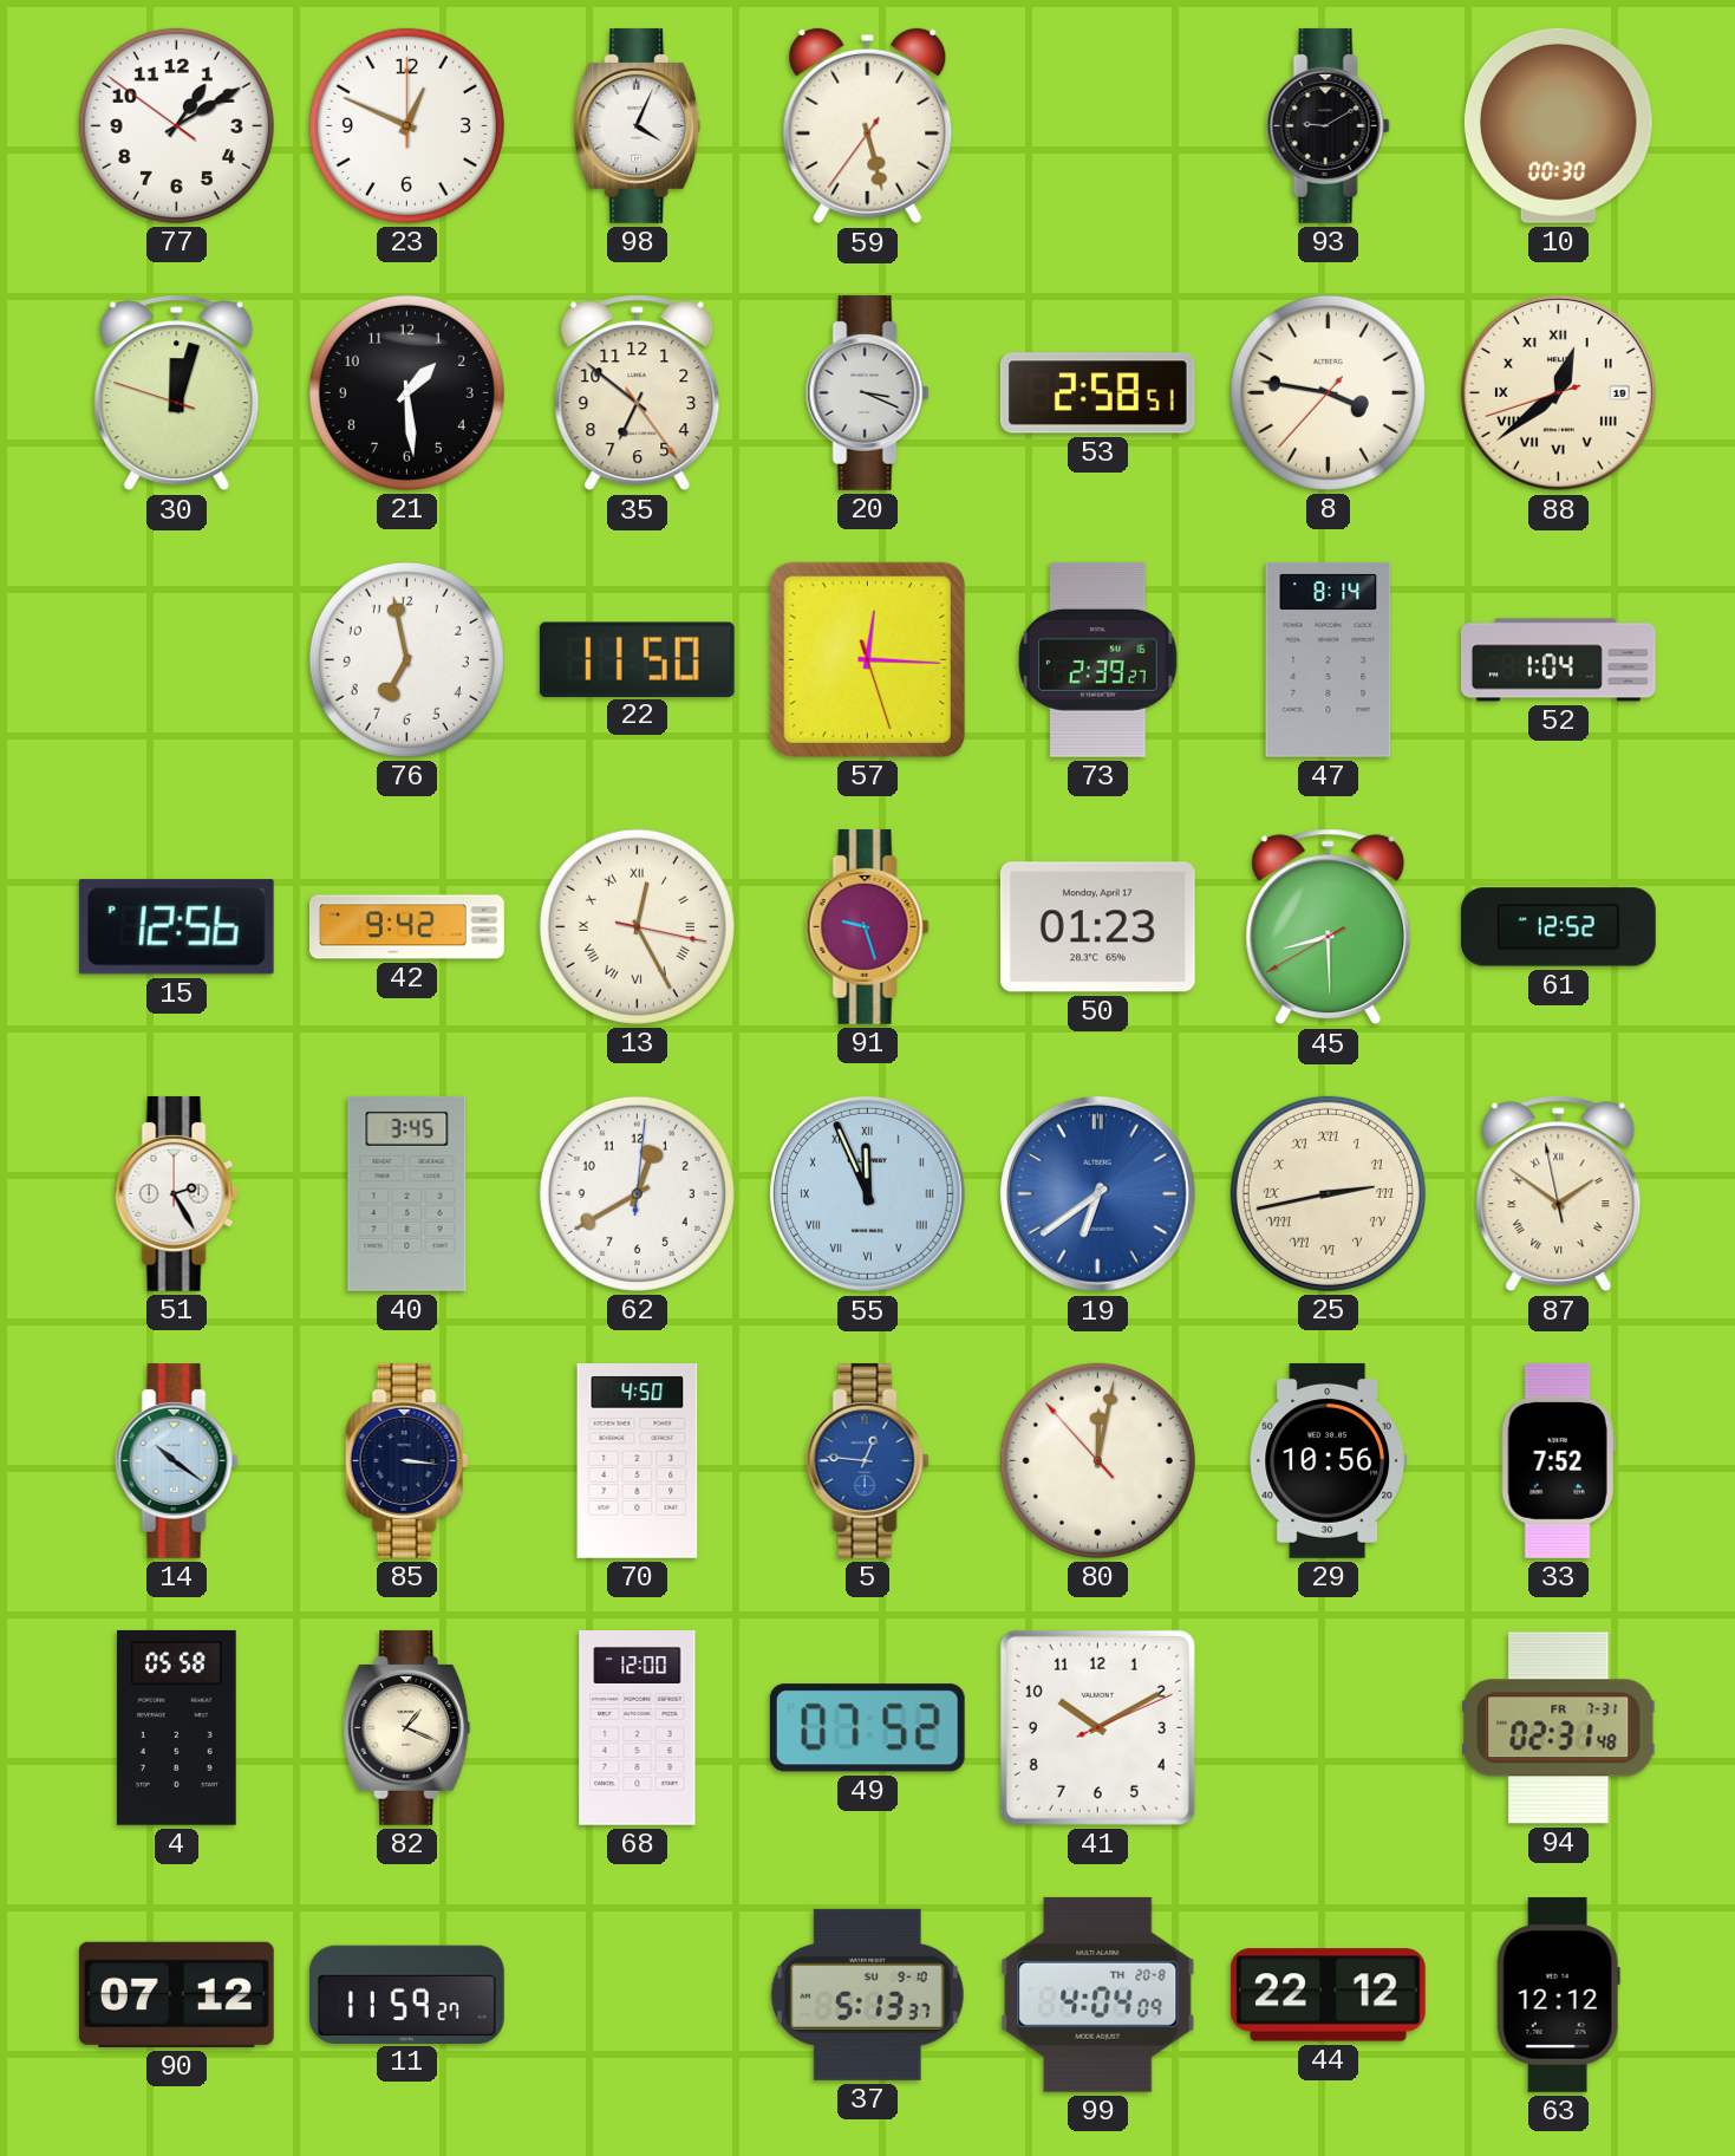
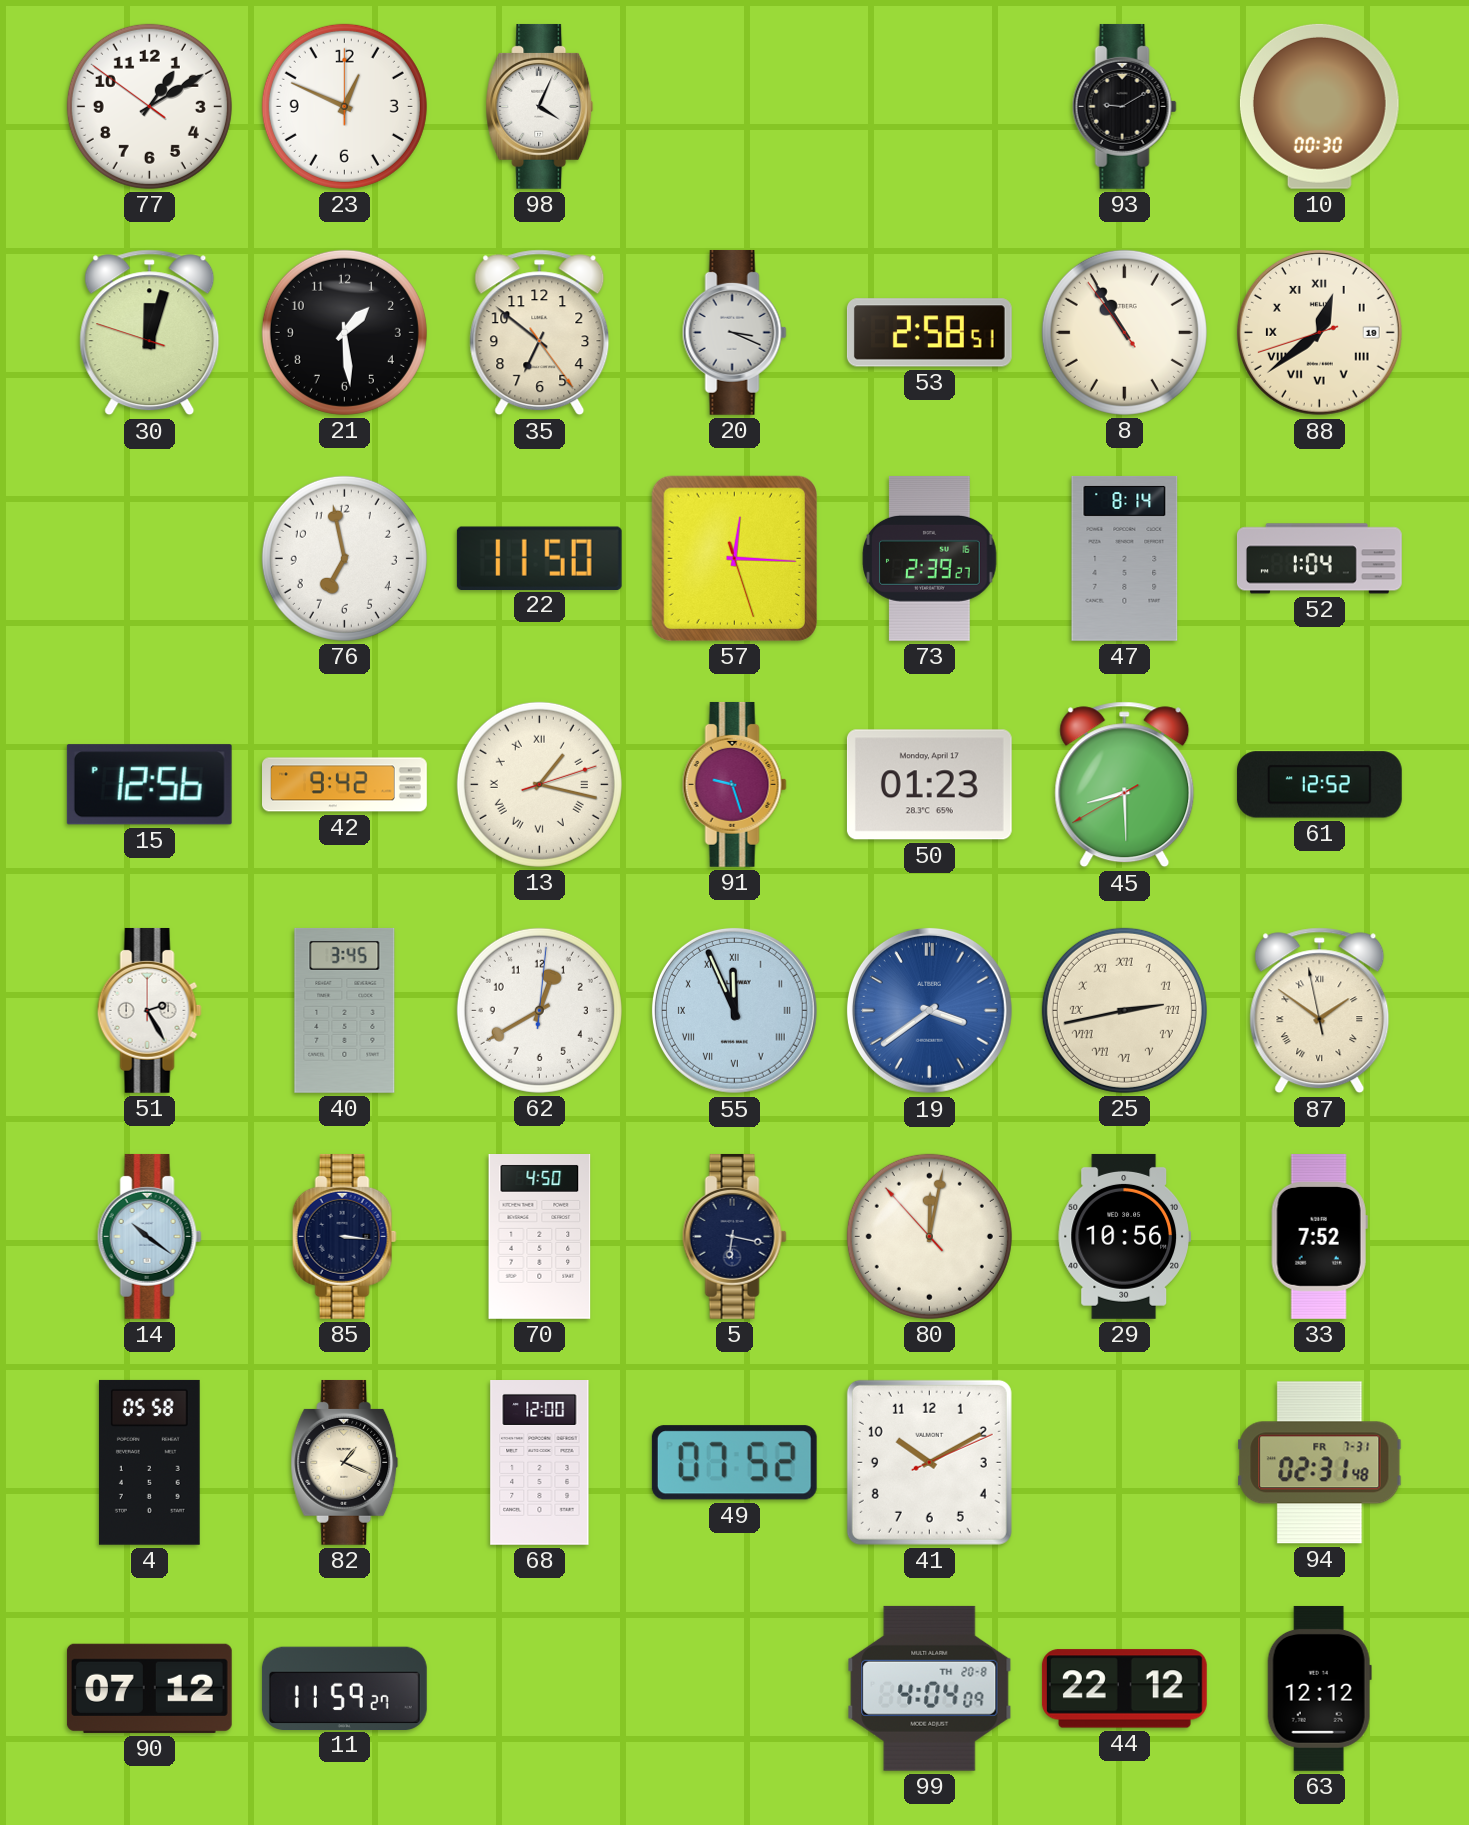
59: 5:27 -> none (868, 126)
8: 3:46 -> 10:54 (1124, 332)
13: 12:25 -> 1:17 (539, 784)
19: 6:39 -> 3:39 (929, 1010)
5: 12:46 -> 6:17 (734, 1236)
5 dial: blue -> navy (734, 1236)
37: 5:13 -> none (867, 1994)
